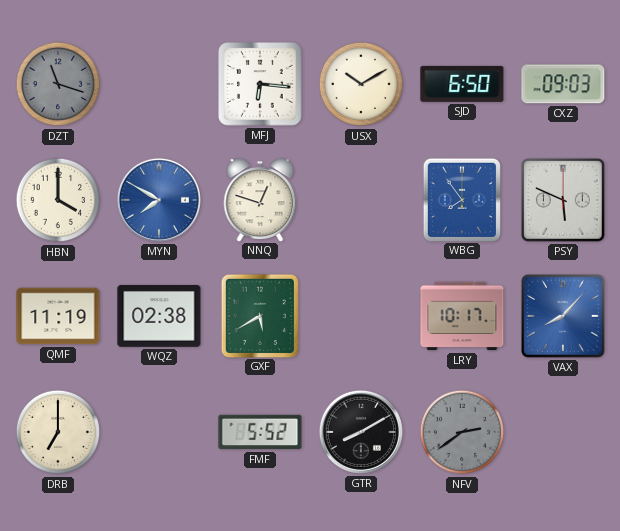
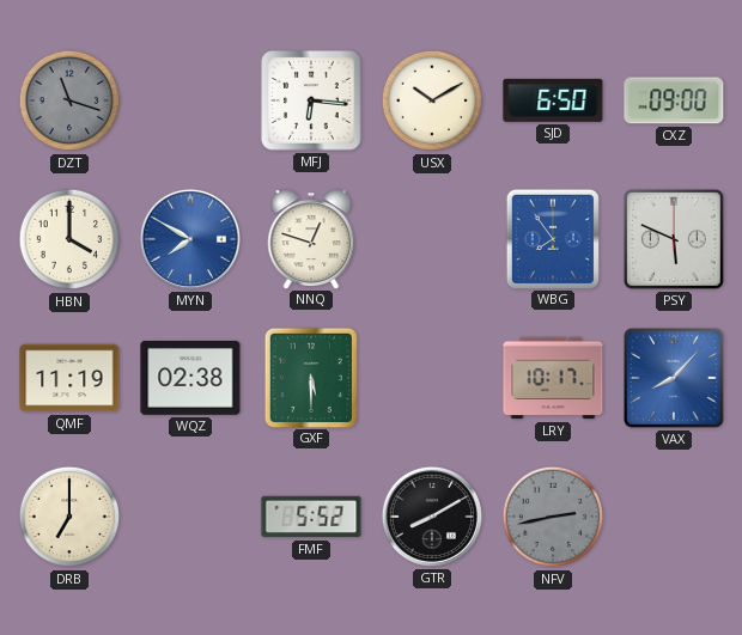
CXZ: 09:03 -> 09:00 (674, 100)
GXF: 5:40 -> 5:30 (310, 377)
NFV: 2:39 -> 2:43 (553, 517)
